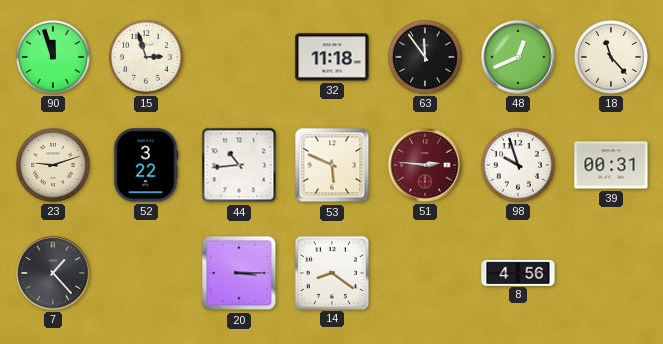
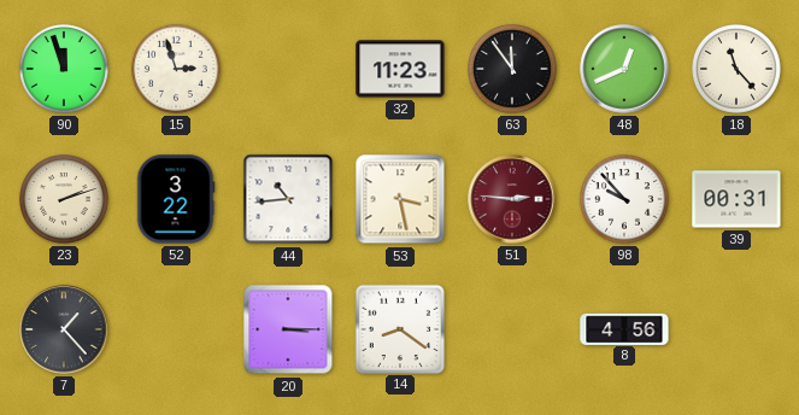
32: 11:18 -> 11:23 (400, 69)
23: 9:12 -> 2:12 (65, 200)
53: 5:49 -> 3:28 (400, 199)
98: 9:57 -> 9:53 (625, 200)
